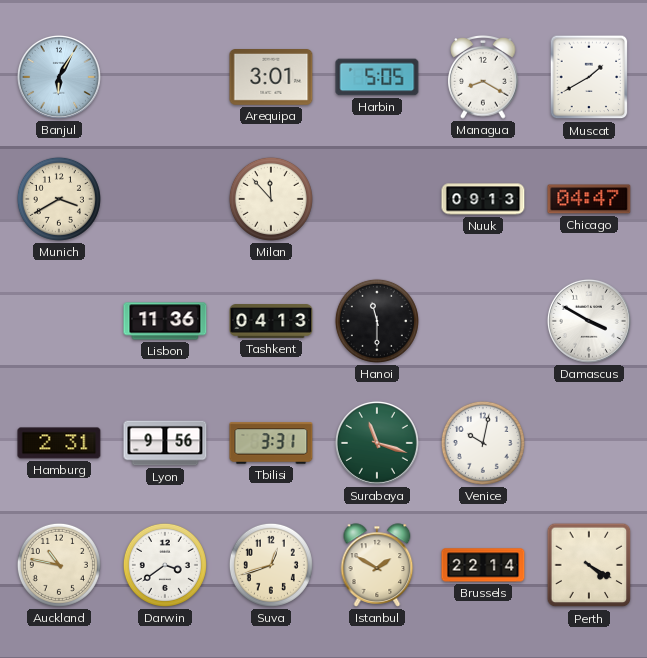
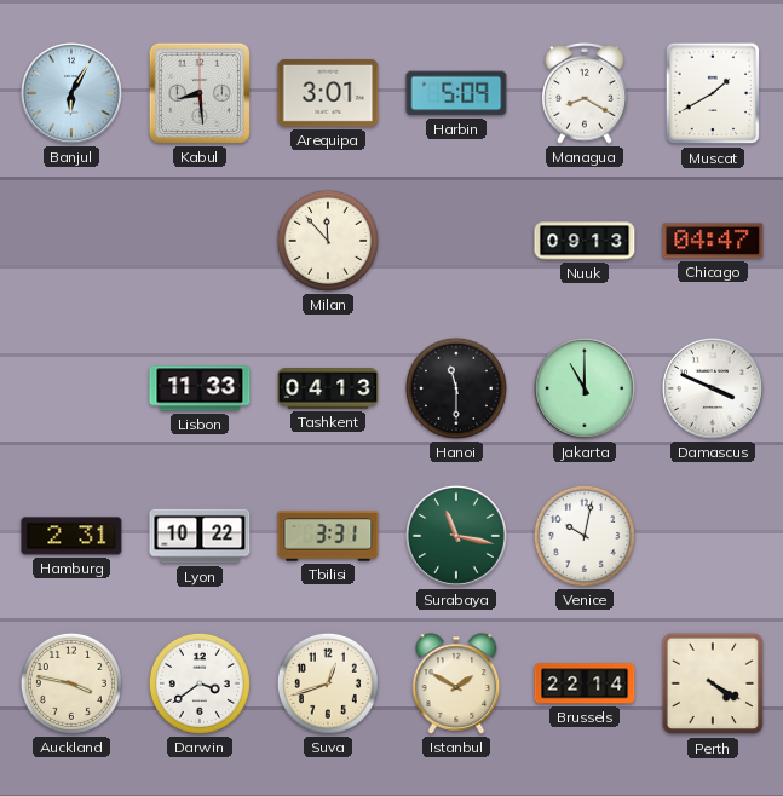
Kabul: none -> 8:29 (200, 93)
Harbin: 5:05 -> 5:09 (456, 93)
Munich: 3:40 -> none (59, 199)
Lisbon: 11:36 -> 11:33 (200, 388)
Jakarta: none -> 11:00 (585, 388)
Damascus: 3:50 -> 3:49 (713, 388)
Lyon: 9:56 -> 10:22 (200, 536)
Surabaya: 11:18 -> 11:17 (456, 536)
Auckland: 10:47 -> 3:47 (71, 683)
